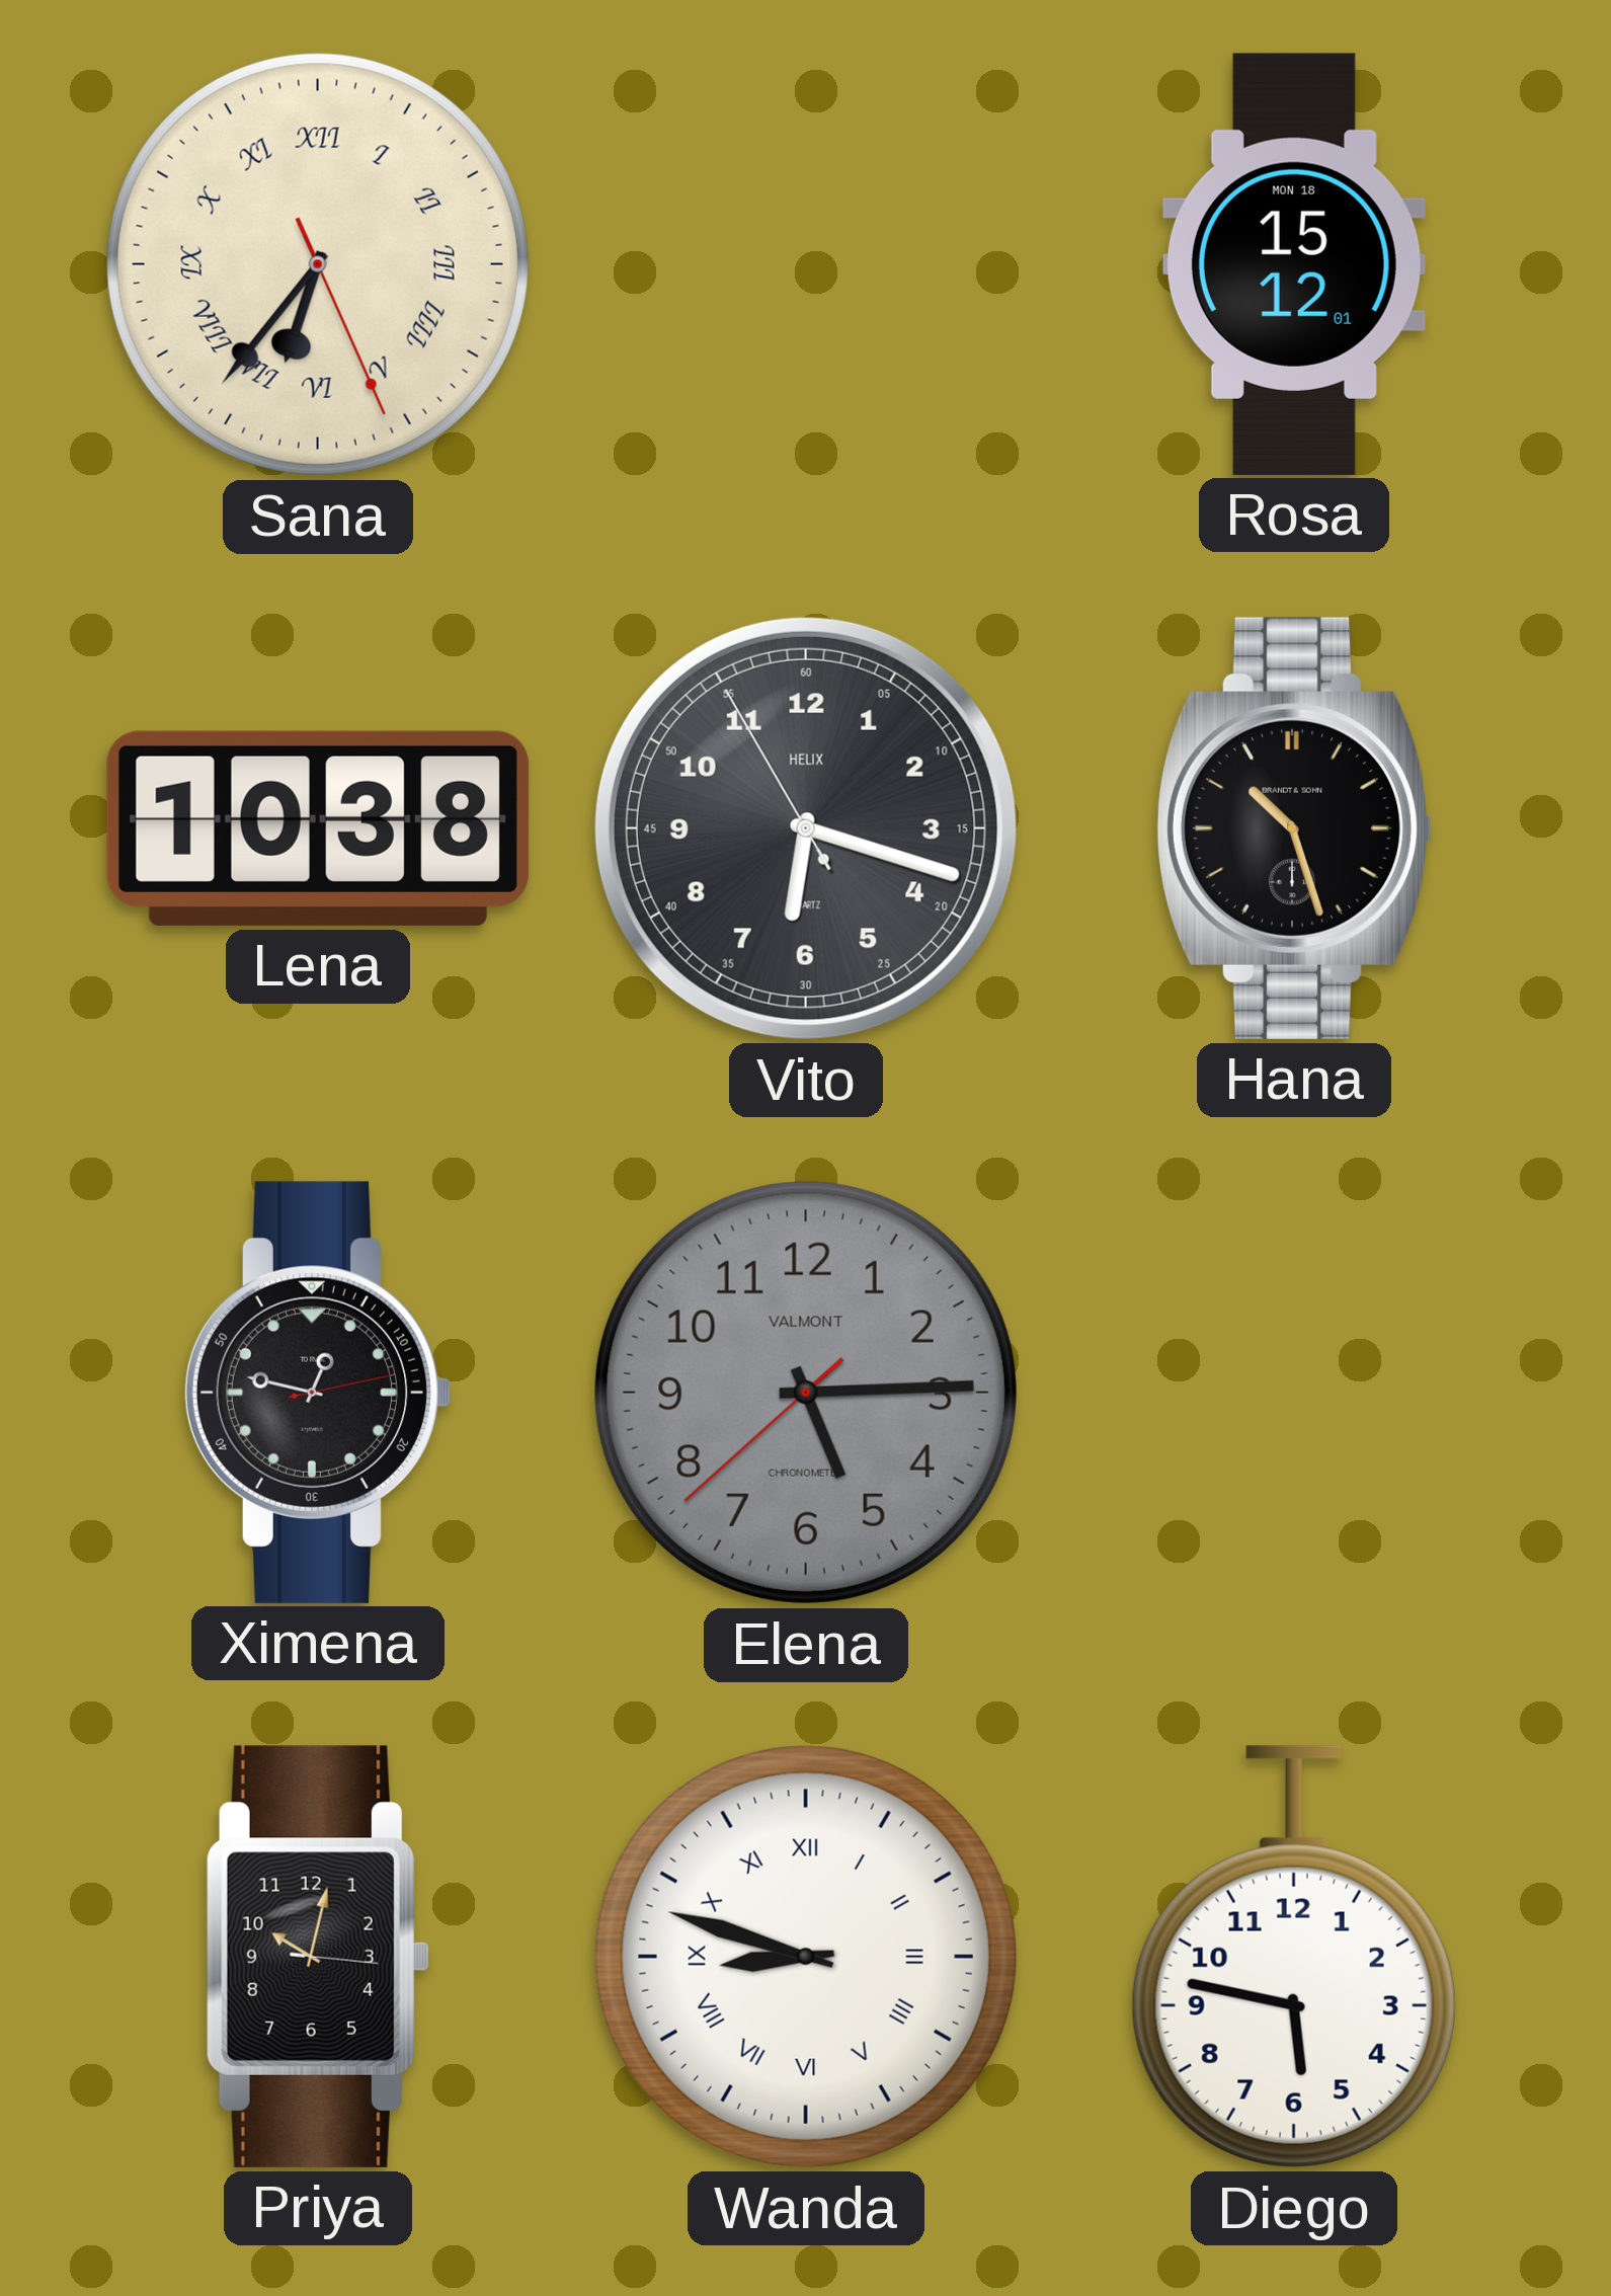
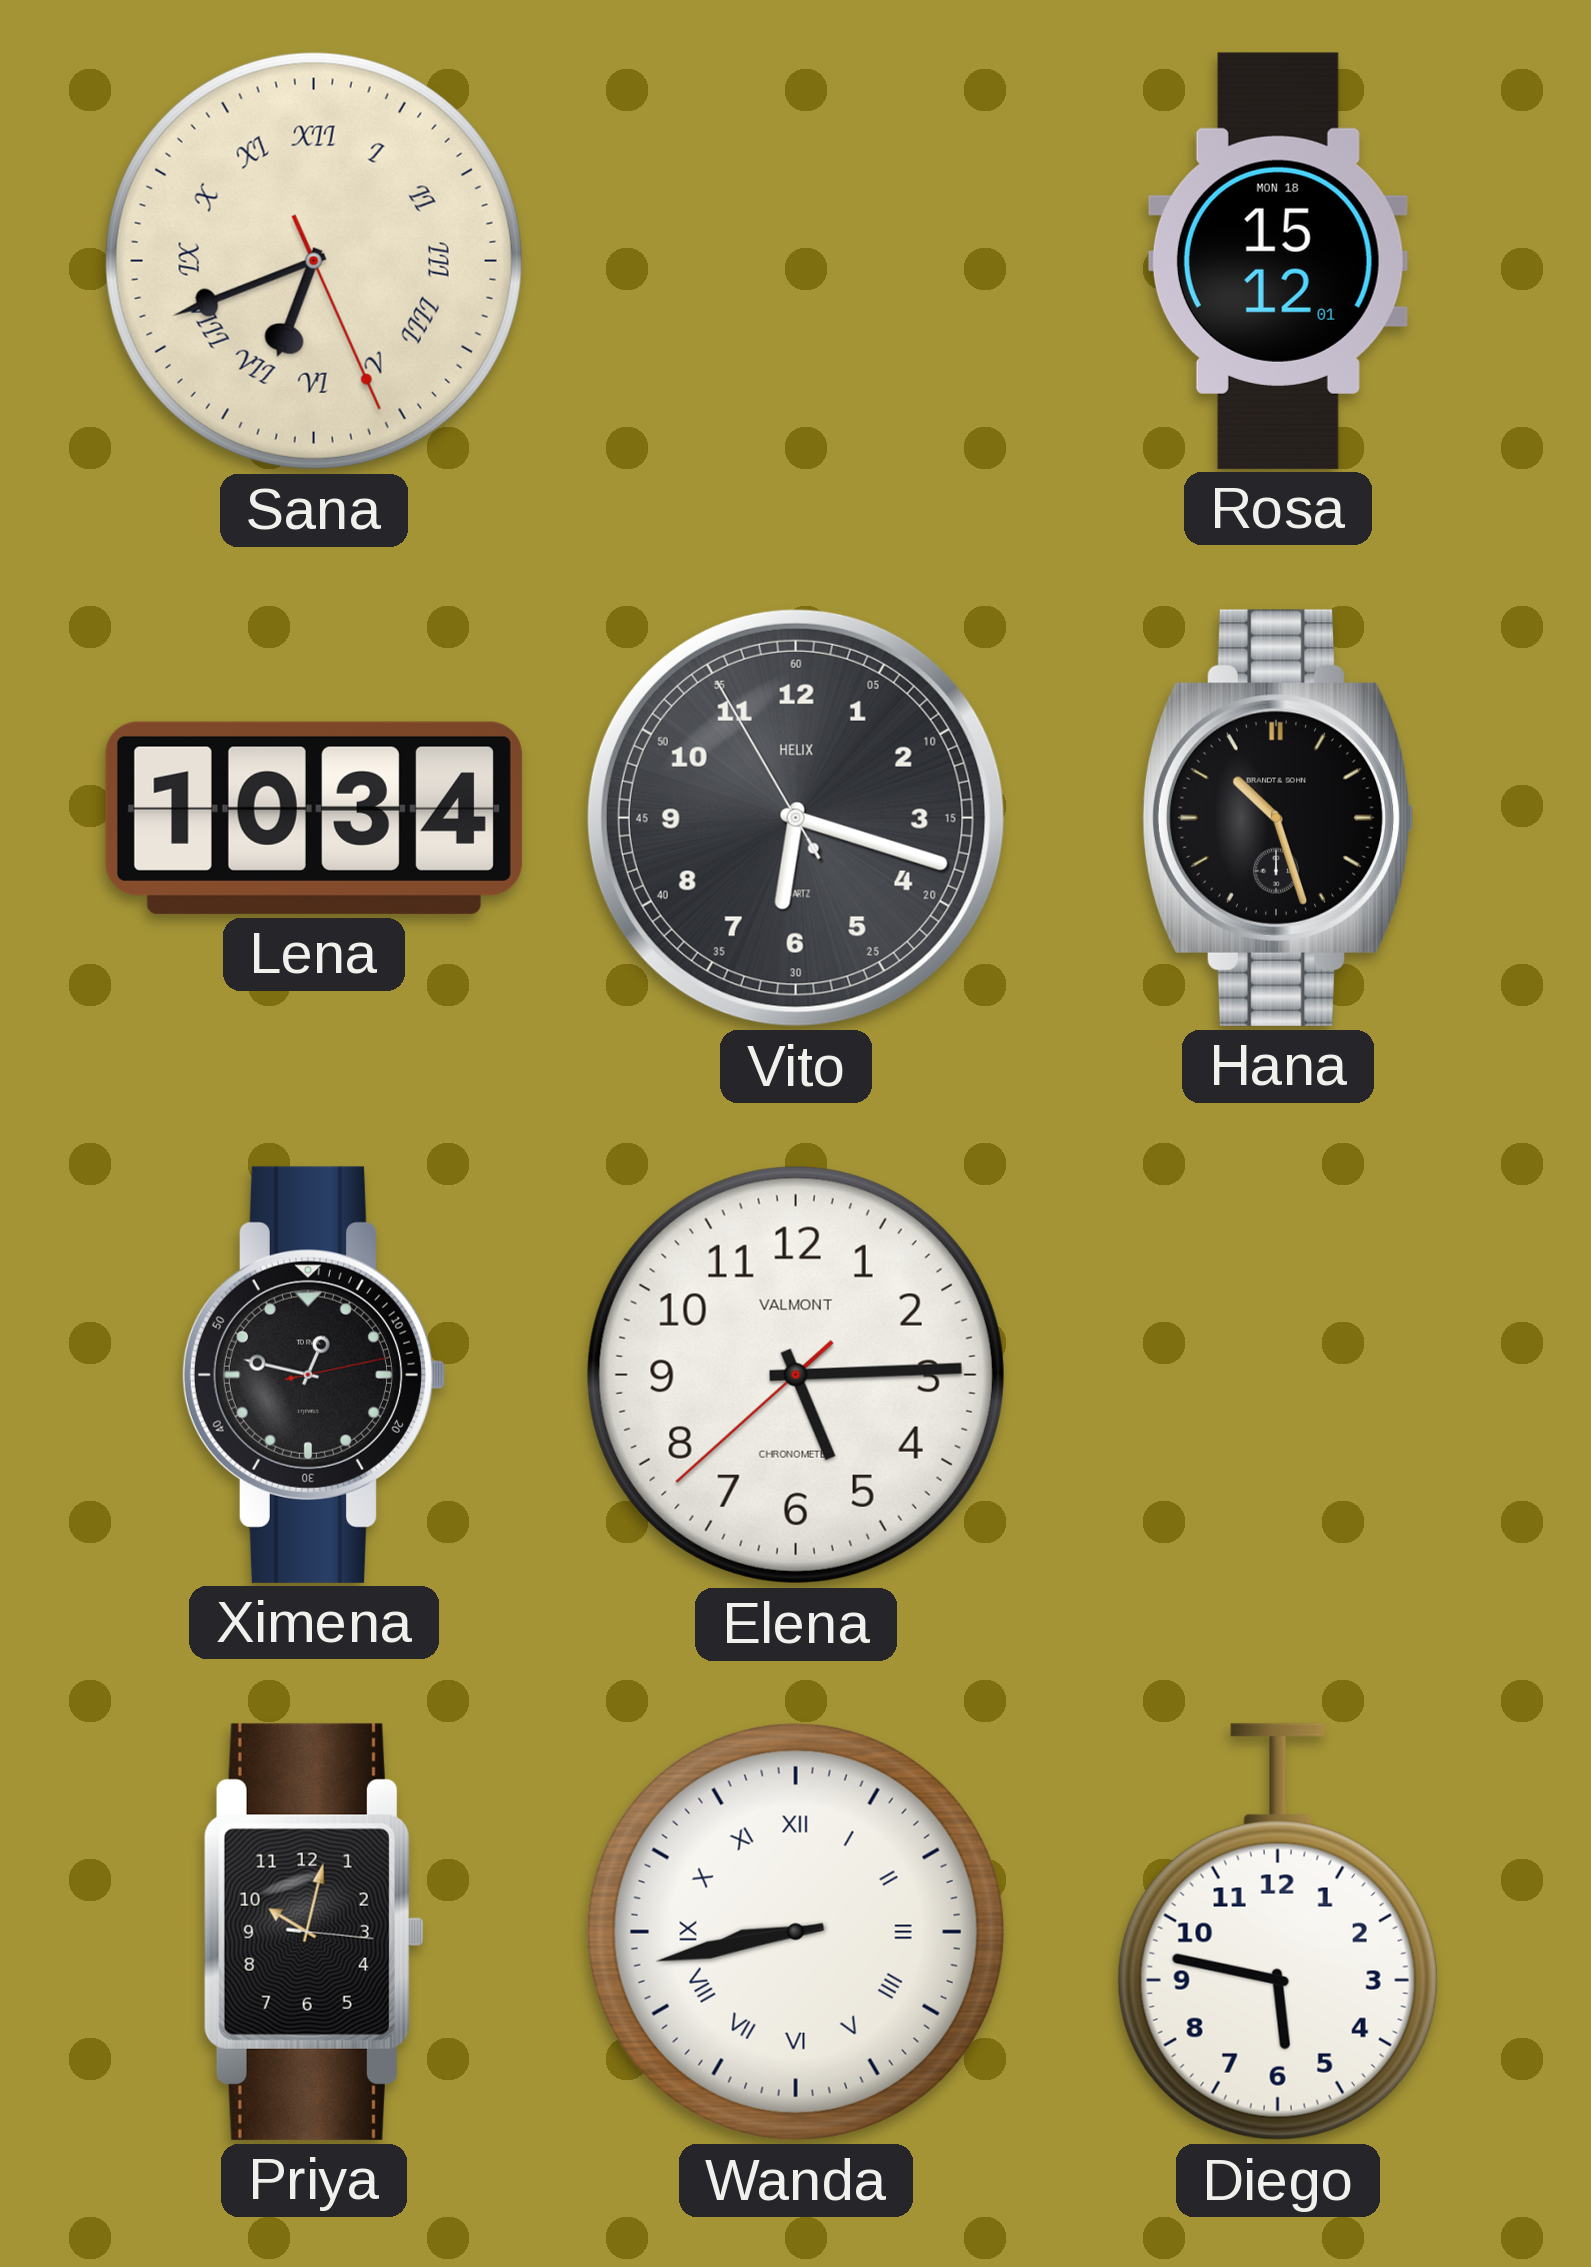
Sana: 6:36 -> 6:41 (314, 261)
Lena: 10:38 -> 10:34 (314, 818)
Elena dial: grey -> white (796, 1375)
Wanda: 8:48 -> 8:43 (796, 1932)
